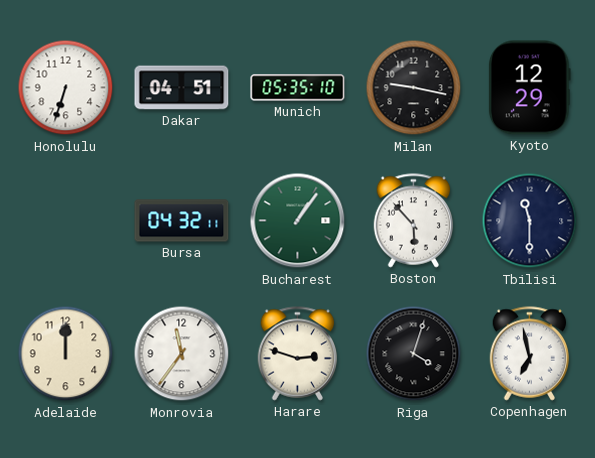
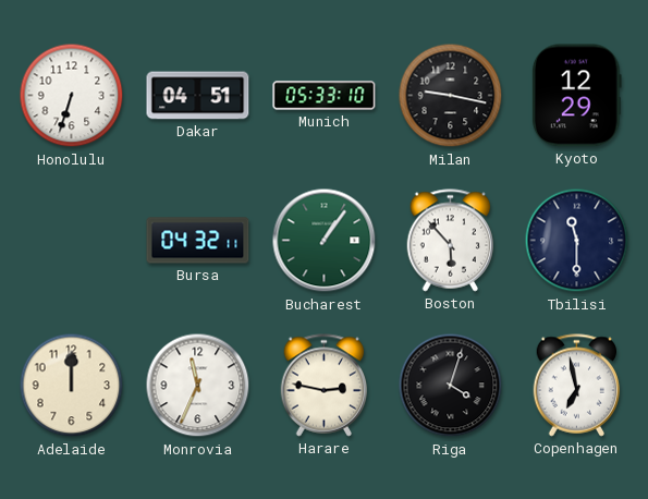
Munich: 05:35 -> 05:33 (325, 96)
Monrovia: 11:36 -> 11:34 (198, 386)
Harare: 2:48 -> 2:47 (325, 386)
